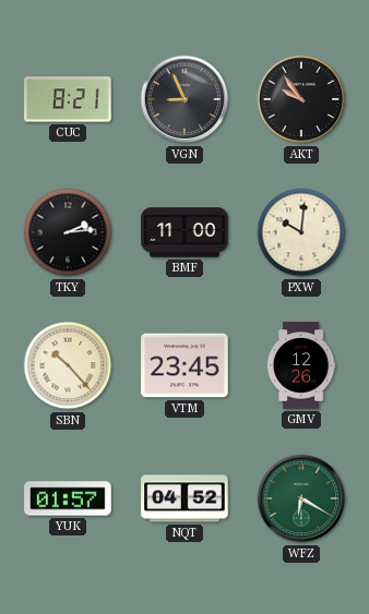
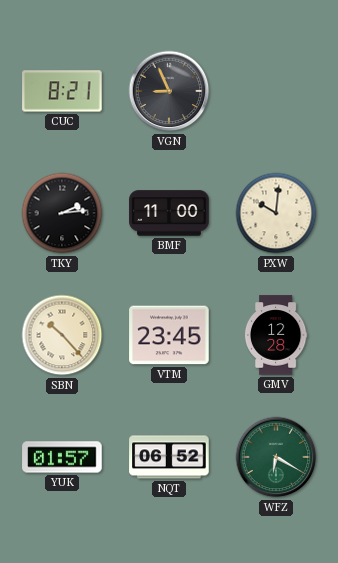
AKT: 9:54 -> none (301, 99)
GMV: 12:26 -> 12:28 (276, 335)
NQT: 04:52 -> 06:52 (169, 457)
